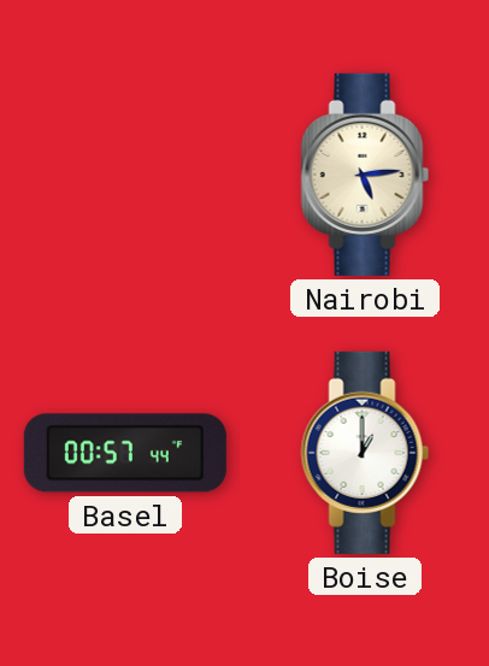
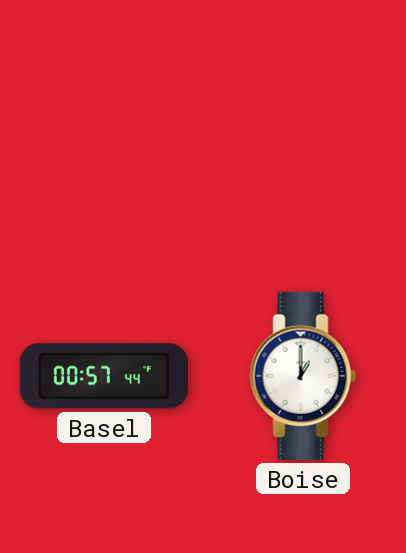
Nairobi: 5:14 -> none (365, 175)
